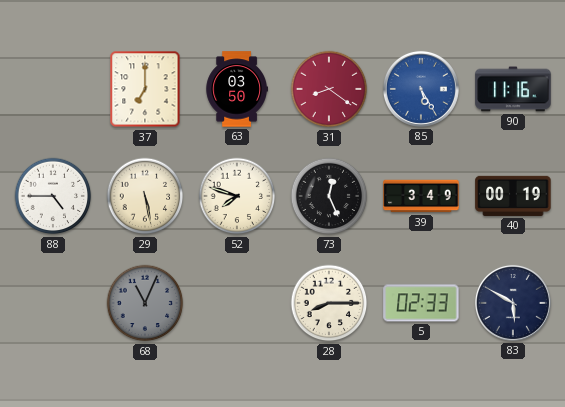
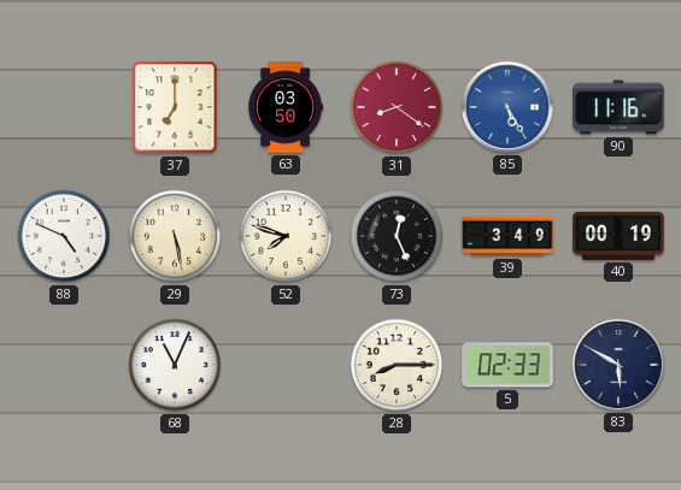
88: 4:45 -> 4:49 (64, 236)
68 dial: grey -> white (175, 365)
